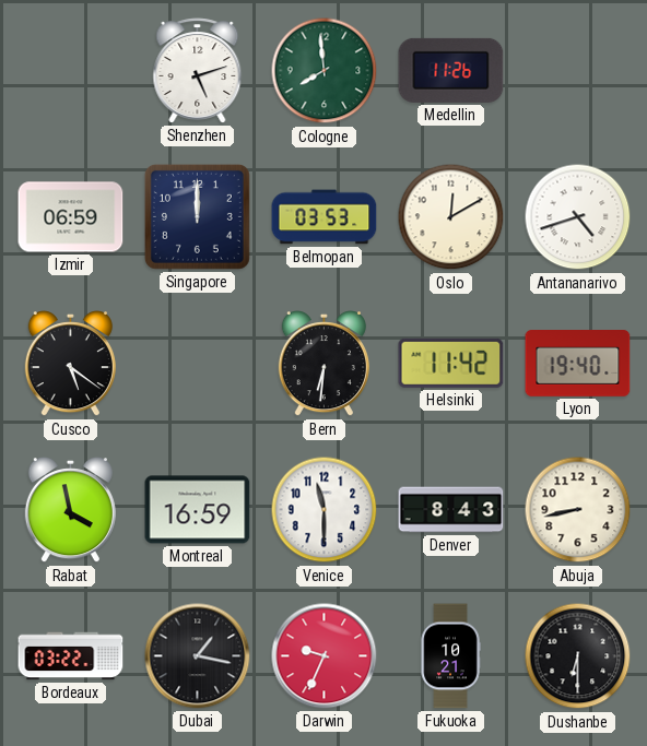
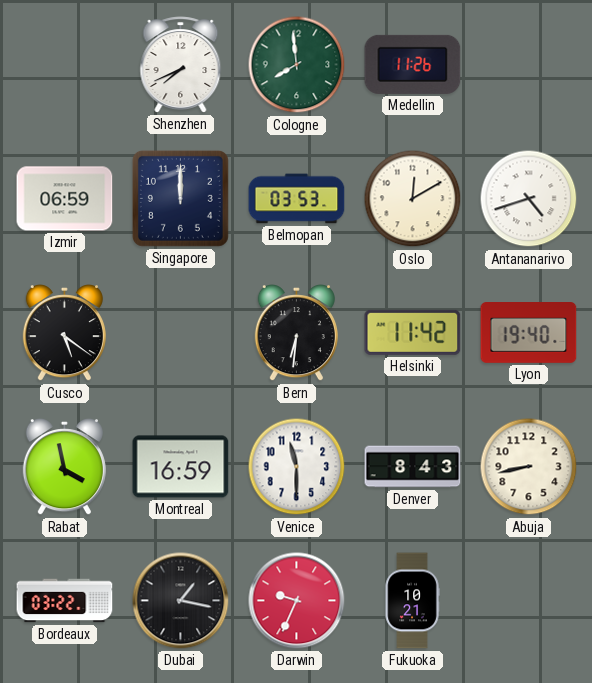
Shenzhen: 5:12 -> 7:41 (181, 65)
Dushanbe: 6:30 -> none (578, 656)
